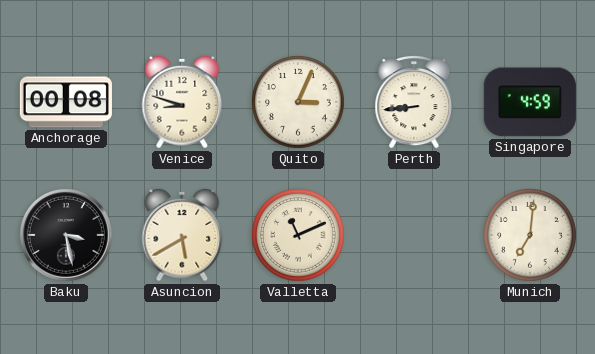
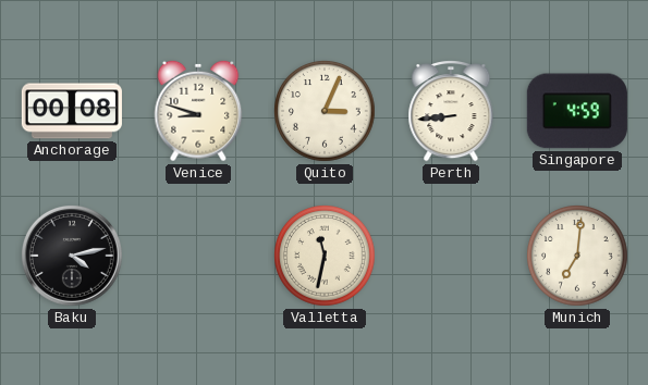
Baku: 3:28 -> 4:13 (72, 256)
Asuncion: 5:40 -> none (182, 235)
Valletta: 11:11 -> 11:32 (326, 257)
